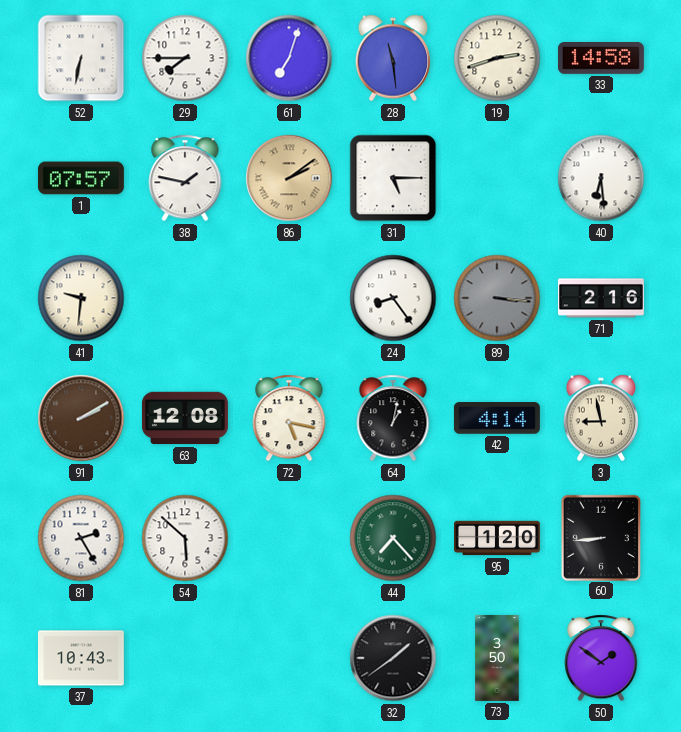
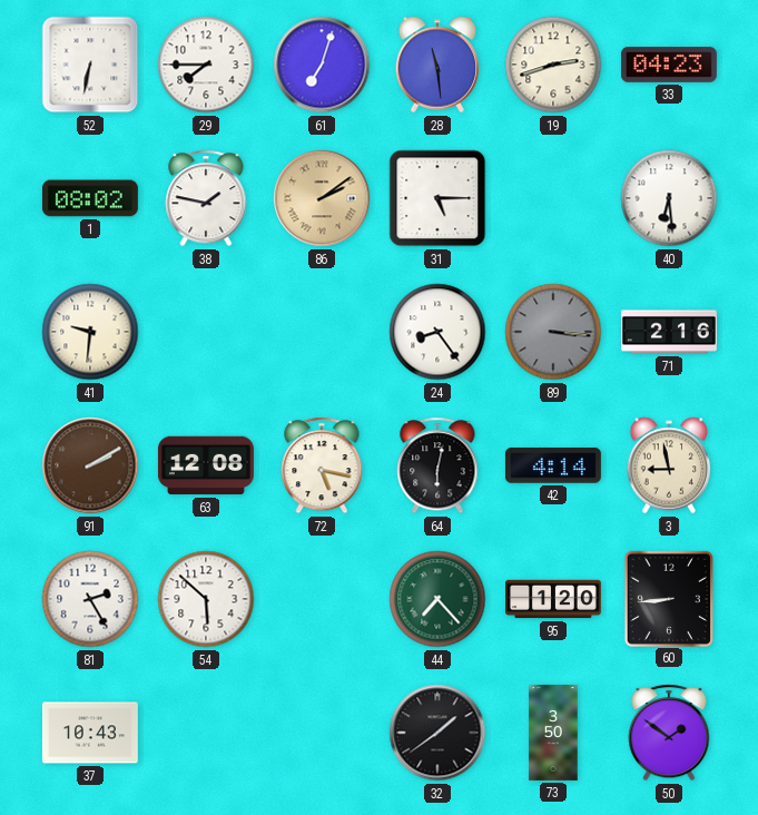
33: 14:58 -> 04:23 (669, 66)
1: 07:57 -> 08:02 (90, 198)
64: 1:02 -> 6:02 (437, 465)
